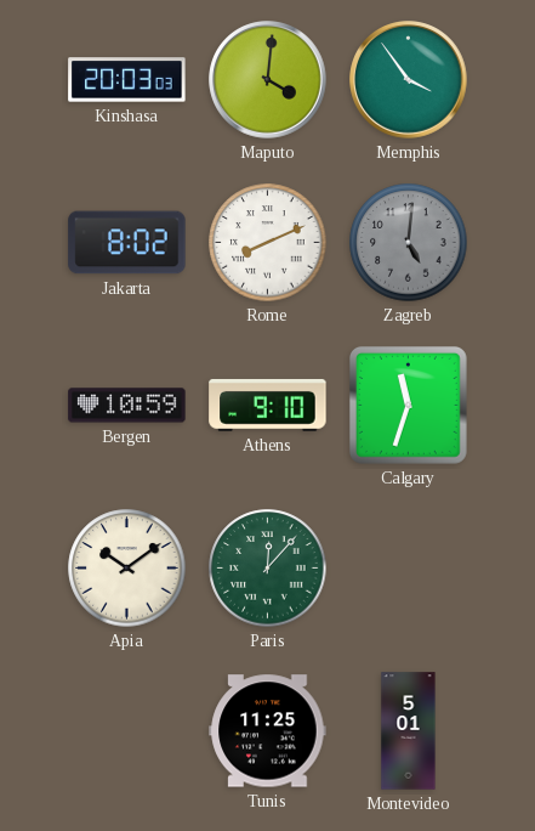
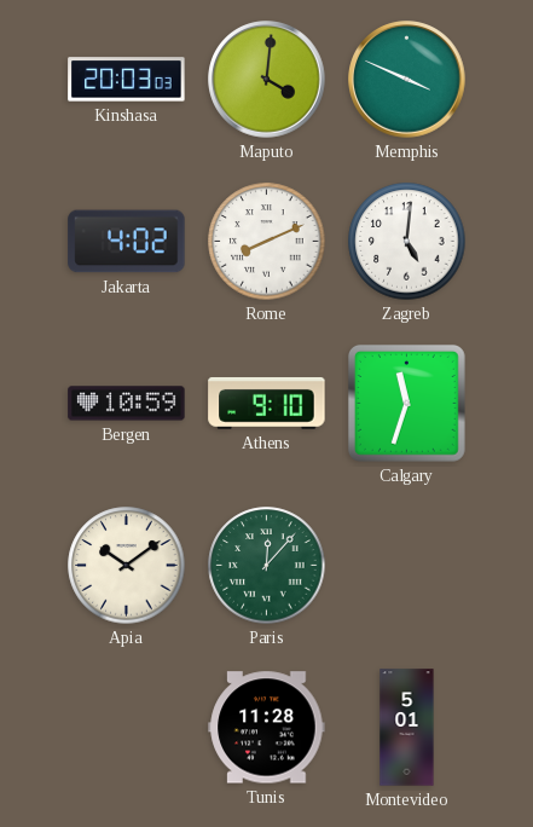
Memphis: 3:54 -> 3:49 (407, 80)
Jakarta: 8:02 -> 4:02 (127, 242)
Zagreb dial: grey -> white (407, 242)
Tunis: 11:25 -> 11:28 (267, 728)
